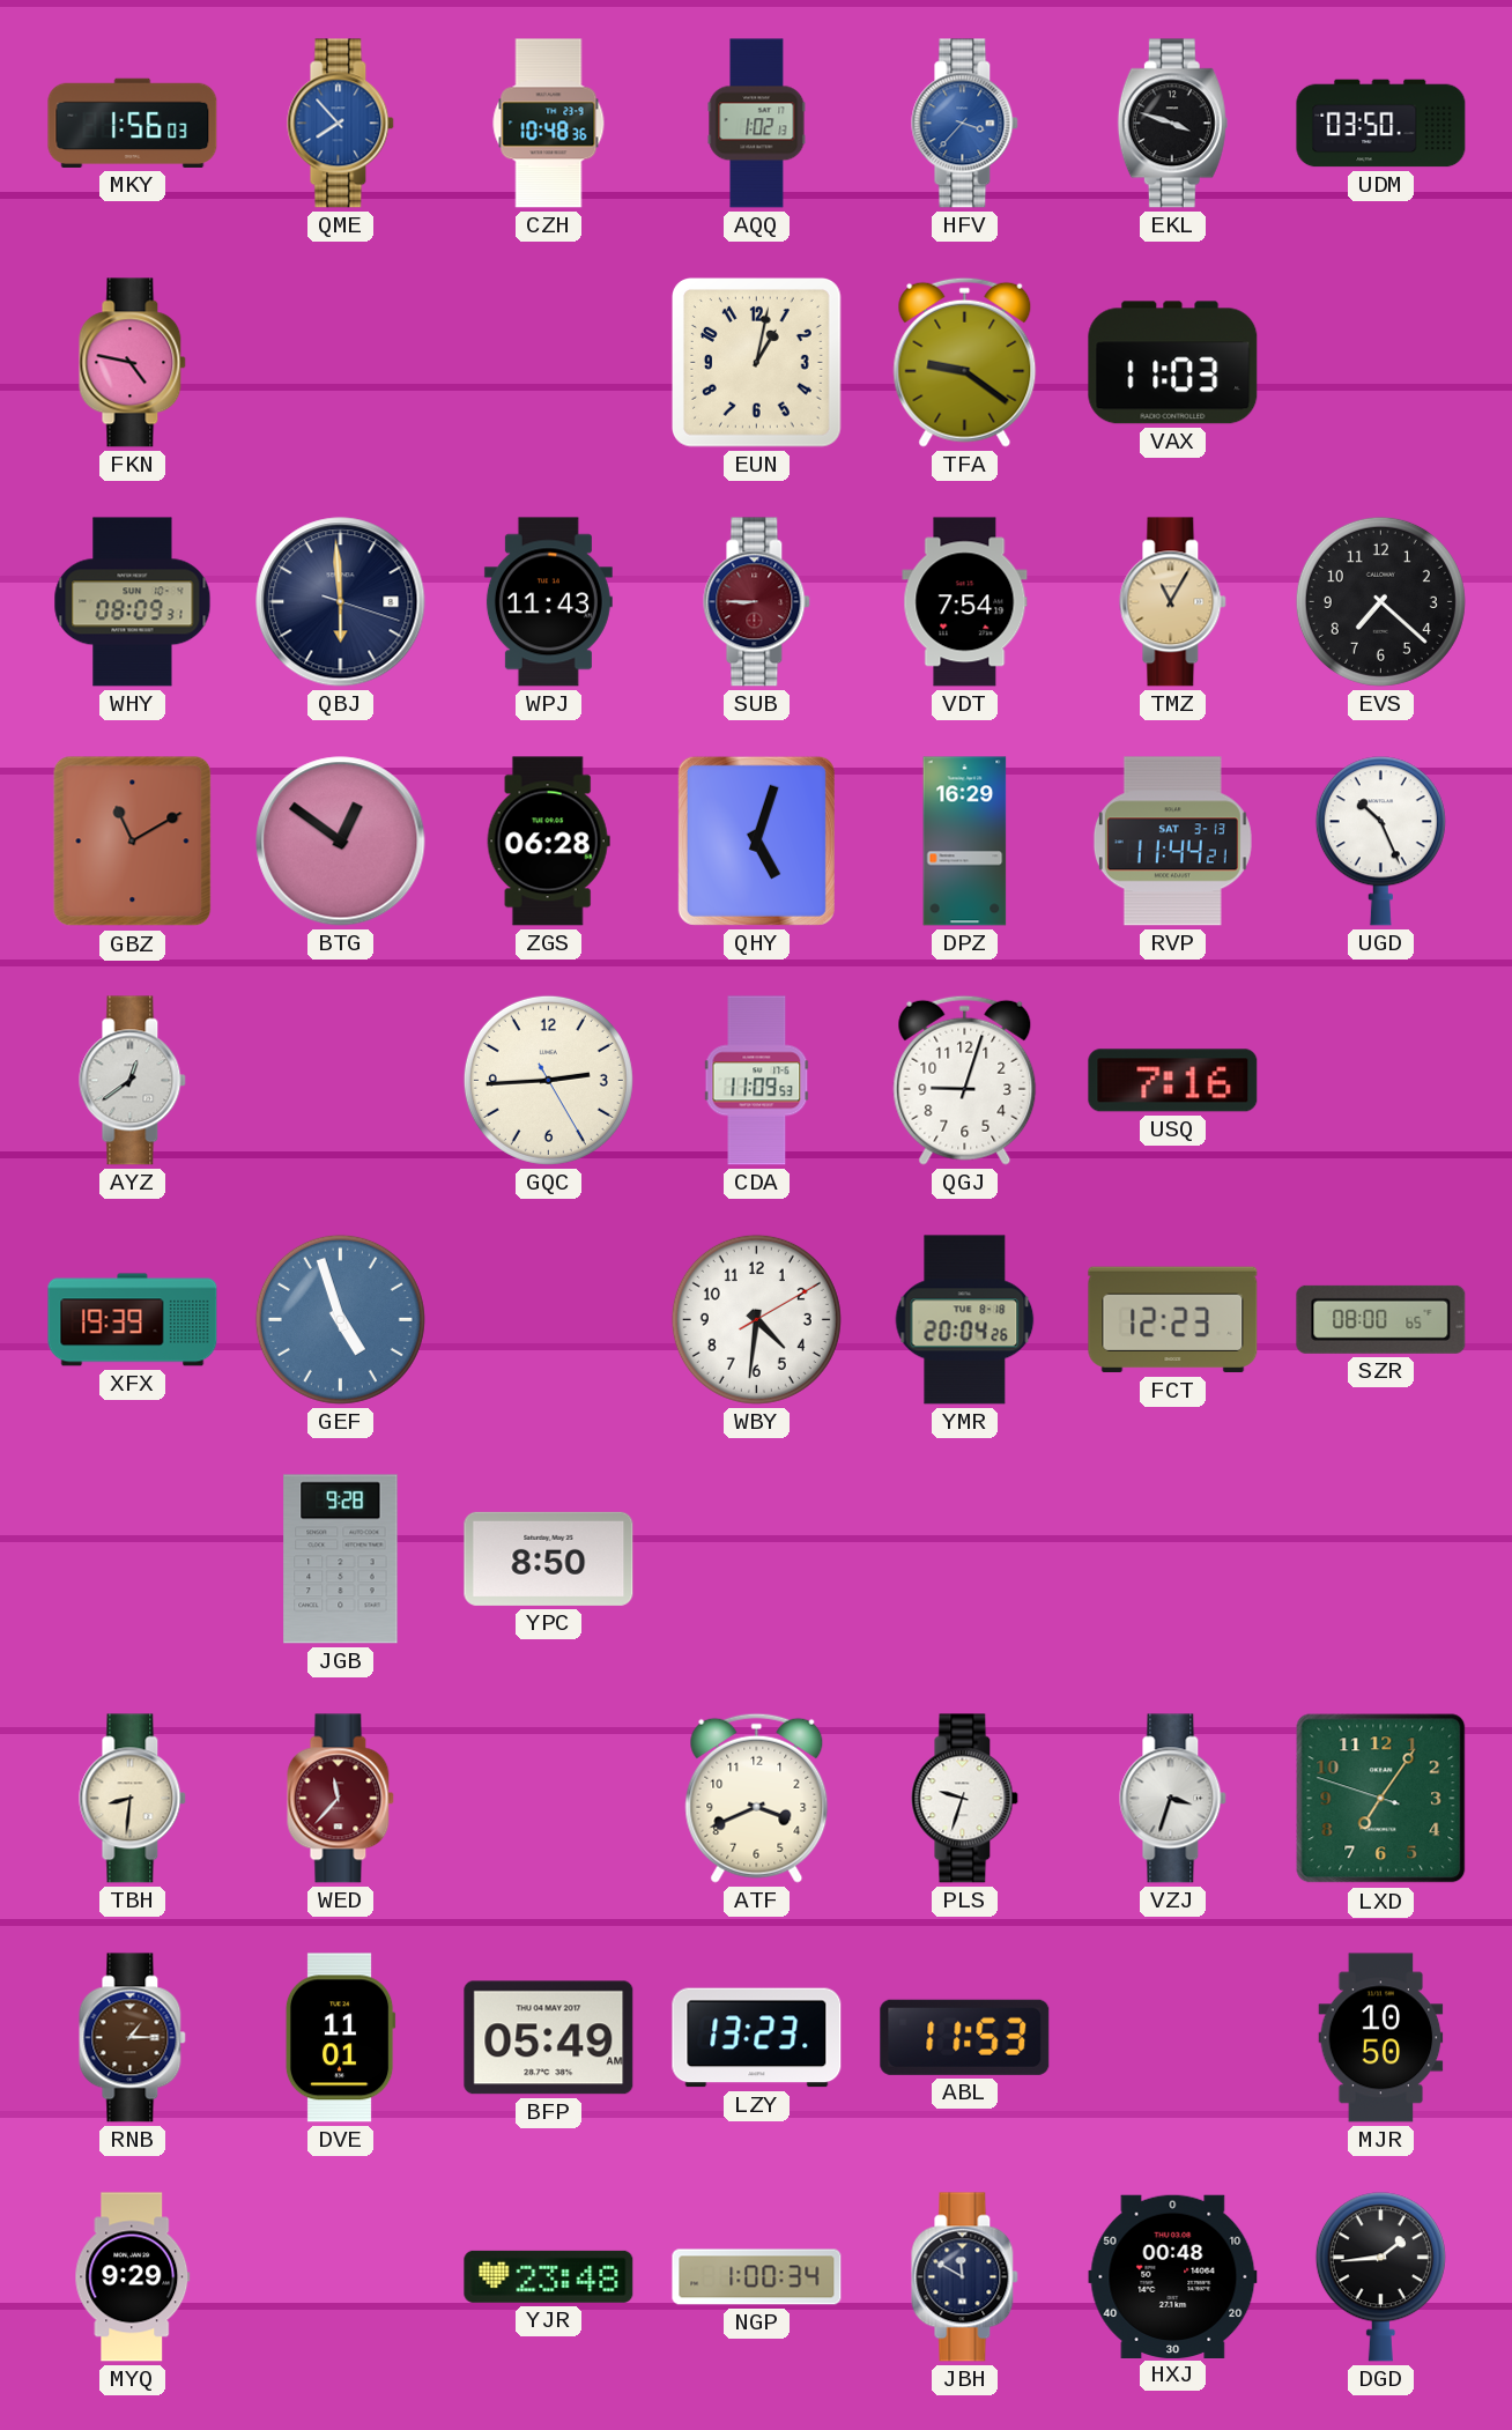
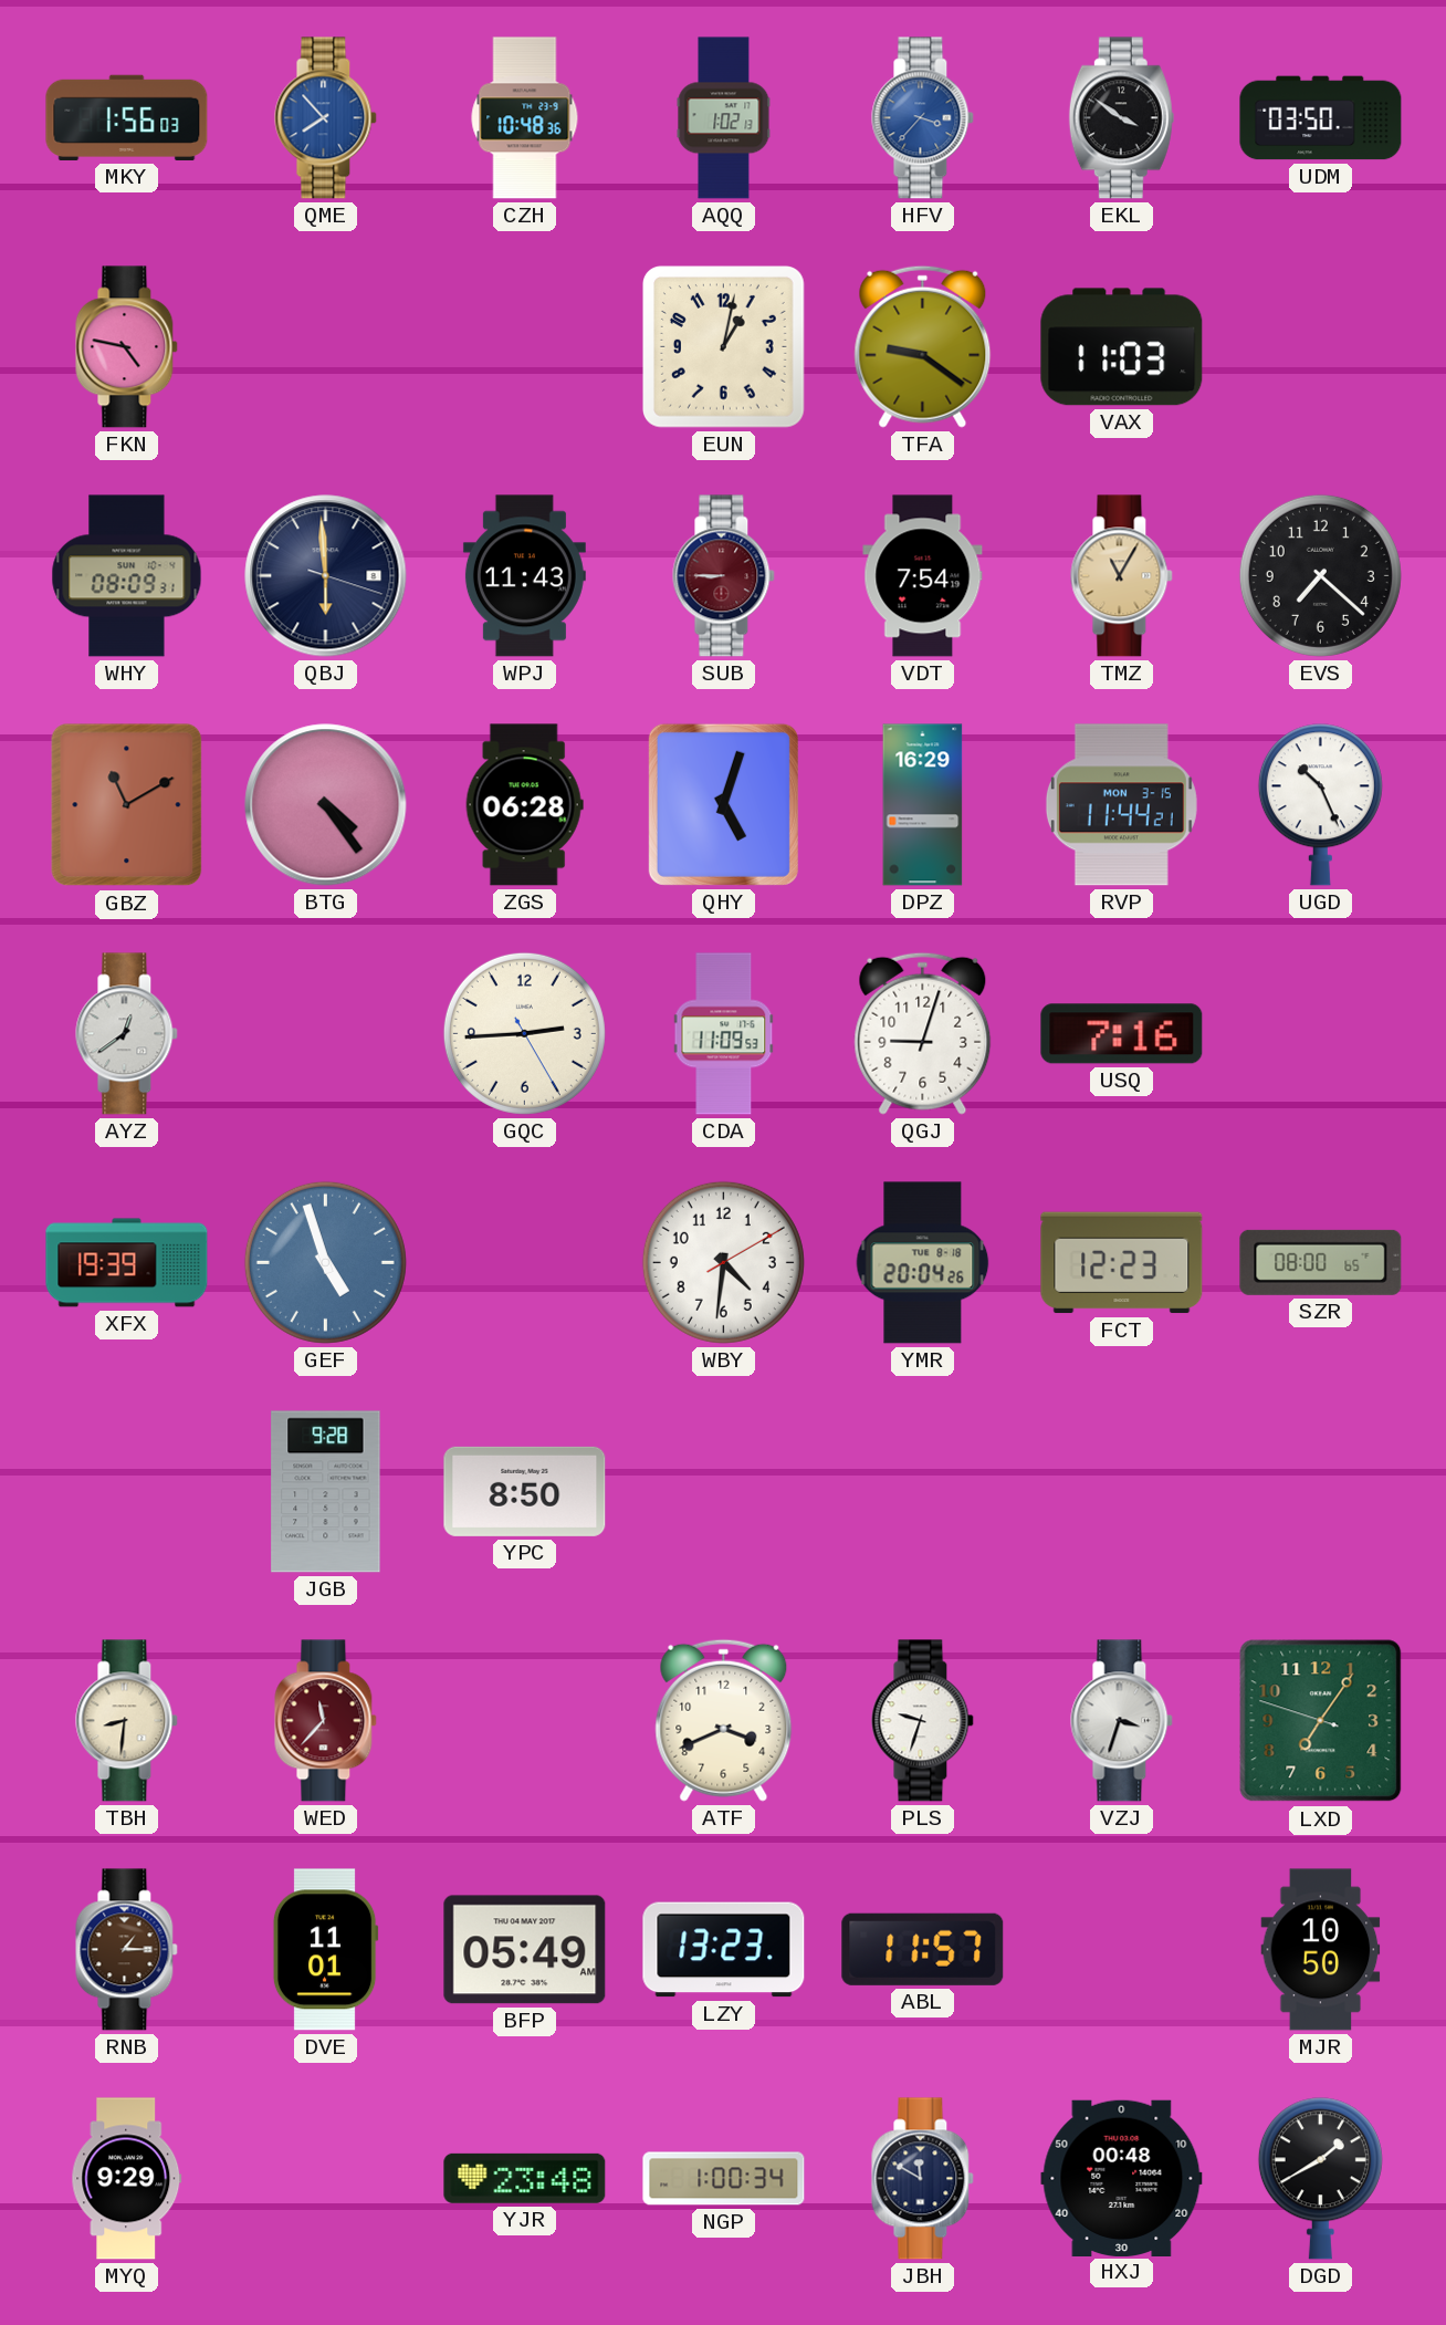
EKL: 3:48 -> 3:51 (1121, 118)
BTG: 12:51 -> 4:24 (326, 805)
RVP date: SAT 3-13 -> MON 3-15 (1121, 805)
ABL: 11:53 -> 11:57 (923, 1949)
DGD: 1:44 -> 1:40 (1320, 2179)
